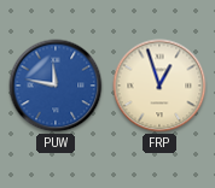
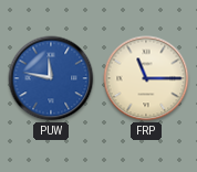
FRP: 12:57 -> 11:15 (146, 78)
